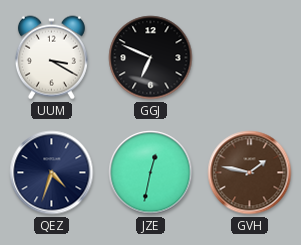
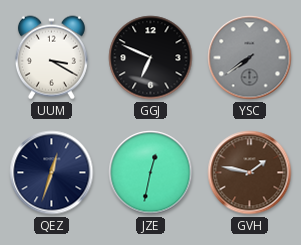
YSC: none -> 7:39 (250, 58)
QEZ: 4:33 -> 12:33 (52, 173)
